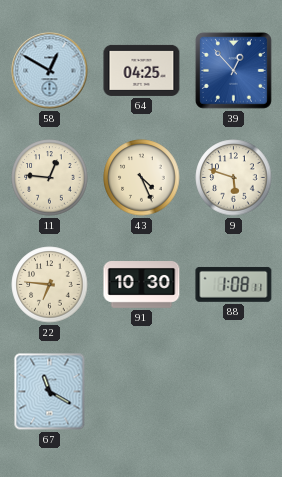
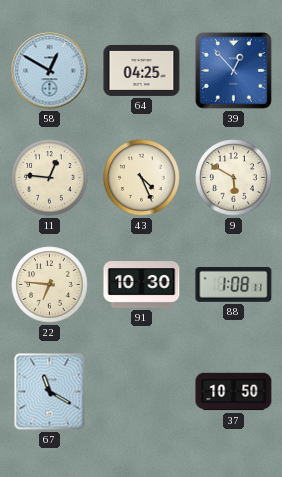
9: 5:48 -> 5:50 (234, 178)
37: none -> 10:50 (234, 392)
